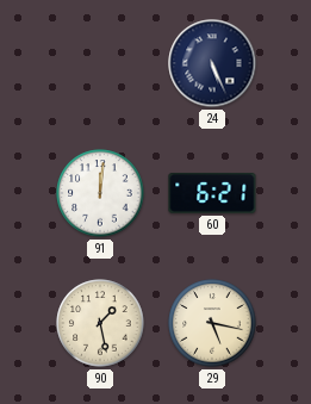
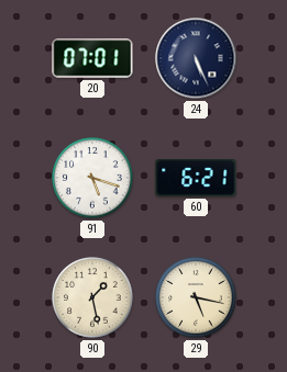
20: none -> 07:01 (92, 58)
91: 12:01 -> 5:18 (92, 178)
